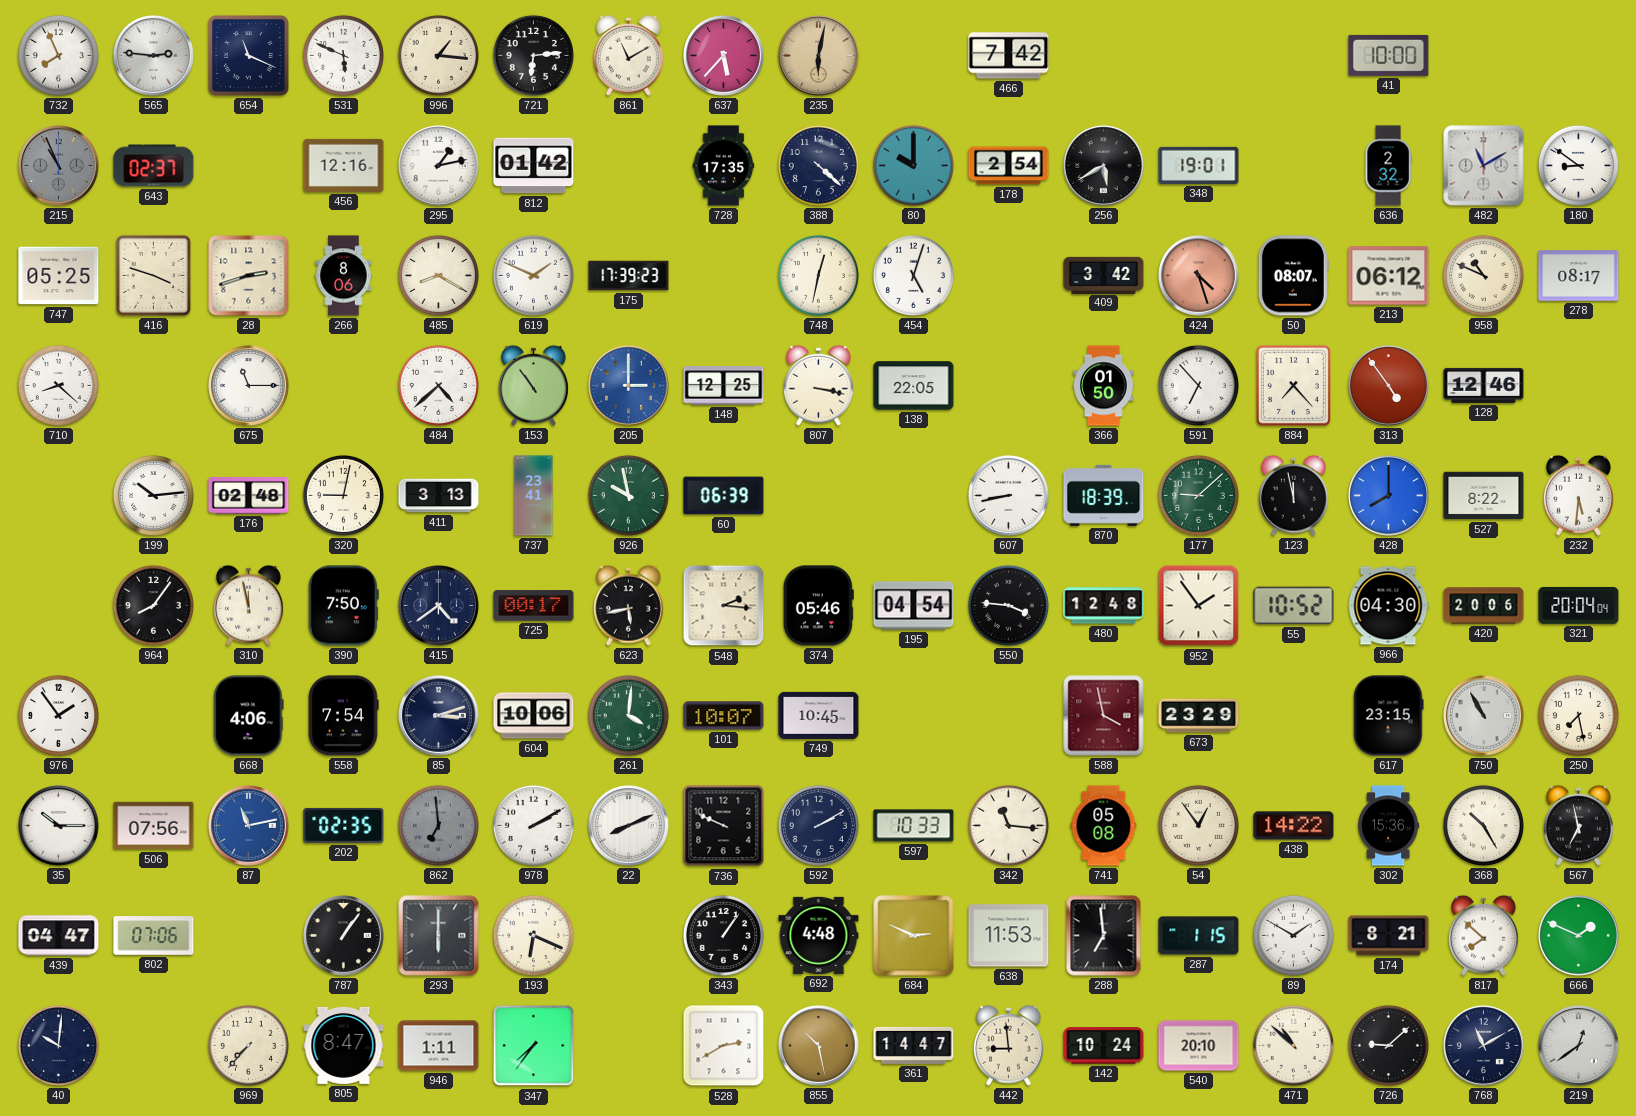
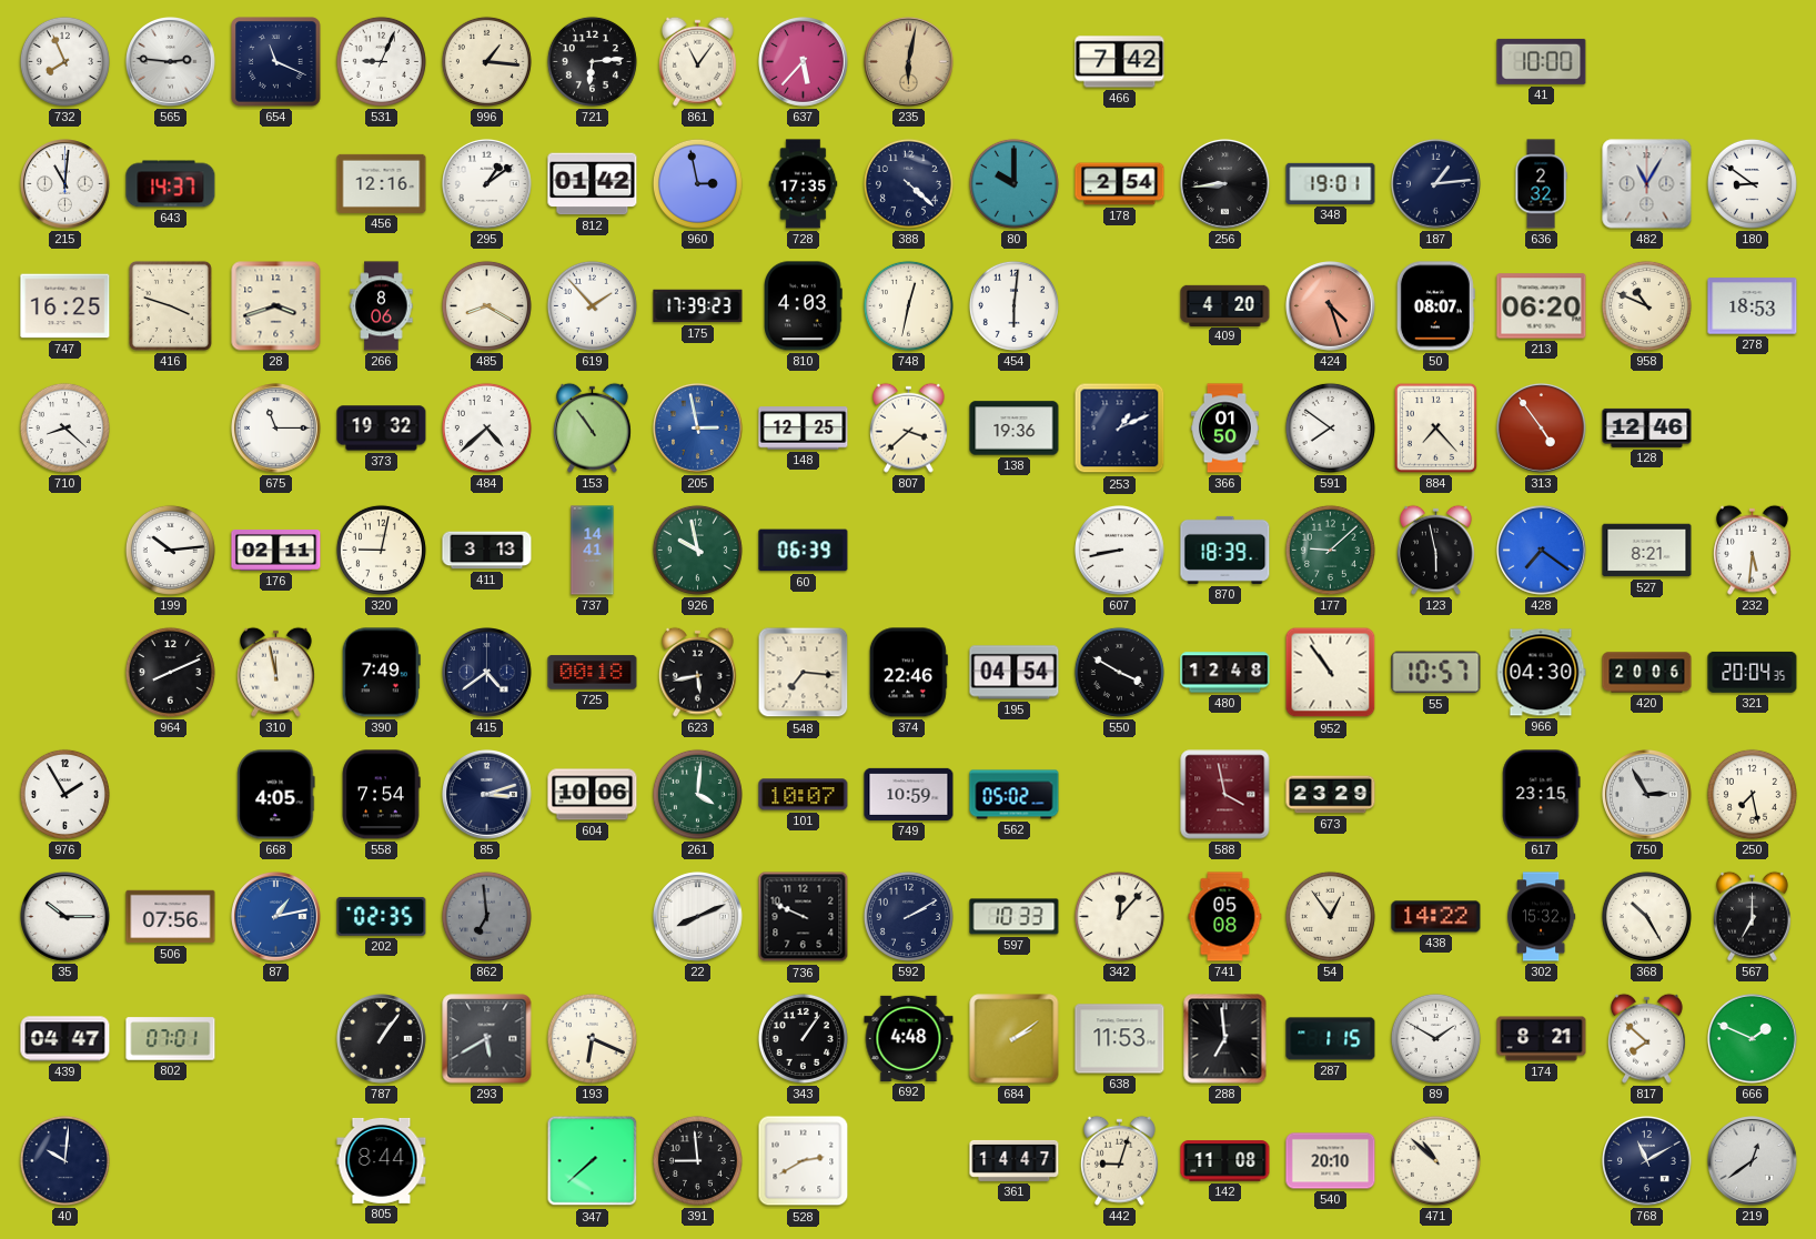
531: 5:49 -> 9:04 (381, 61)
861: 11:10 -> 11:06 (697, 61)
215: 10:56 -> 11:01 (65, 184)
215 dial: grey -> white (65, 184)
643: 02:37 -> 14:37 (171, 184)
295: 1:13 -> 1:09 (487, 184)
960: none -> 2:58 (697, 183)
256: 5:40 -> 8:44 (1225, 184)
187: none -> 1:14 (1436, 184)
482: 11:10 -> 11:05 (1647, 184)
747: 05:25 -> 16:25 (65, 306)
28: 2:42 -> 3:42 (276, 306)
619: 1:49 -> 1:53 (592, 305)
810: none -> 4:03 (804, 306)
454: 5:03 -> 6:01 (1013, 305)
409: 3:42 -> 4:20 (1225, 305)
213: 06:12 -> 06:20 (1542, 306)
278: 08:17 -> 18:53 (1753, 306)
373: none -> 19:32 (382, 429)
205: 3:00 -> 2:58 (698, 429)
807: 3:17 -> 3:38 (908, 427)
138: 22:05 -> 19:36 (1015, 429)
253: none -> 1:11 (1120, 429)
591: 6:53 -> 7:51 (1330, 427)
176: 02:48 -> 02:11 (276, 551)
737: 23:41 -> 14:41 (593, 551)
123: 11:58 -> 5:58 (1435, 550)
428: 8:00 -> 7:21 (1542, 551)
527: 8:22 -> 8:21 (1647, 551)
964: 8:06 -> 8:11 (170, 672)
390: 7:50 -> 7:49 (381, 673)
725: 00:17 -> 00:18 (593, 673)
548: 2:16 -> 7:16 (804, 673)
374: 05:46 -> 22:46 (908, 673)
550: 3:46 -> 3:50 (1119, 672)
952: 1:54 -> 10:54 (1331, 673)
55: 10:52 -> 10:57 (1436, 673)
321: 20:04:04 -> 20:04:35 (1753, 672)
976: 1:54 -> 1:55 (64, 794)
668: 4:06 -> 4:05 (276, 795)
749: 10:45 -> 10:59 (909, 794)
562: none -> 05:02 (1015, 795)
750: 10:55 -> 2:55 (1647, 795)
87: 11:13 -> 1:13 (276, 917)
978: 2:10 -> none (533, 825)
342: 11:16 -> 12:07 (1119, 916)
302: 15:36 -> 15:32 (1541, 917)
567: 6:58 -> 7:00 (1752, 916)
802: 07:06 -> 07:01 (171, 1039)
293: 6:00 -> 5:40 (487, 1039)
684: 2:49 -> 2:09 (1015, 1039)
969: 7:37 -> none (248, 1045)
805: 8:47 -> 8:44 (382, 1160)
946: 1:11 -> none (439, 1046)
347: 7:36 -> 7:38 (593, 1161)
391: none -> 8:59 (697, 1160)
855: 10:28 -> none (819, 1046)
442: 8:59 -> 9:03 (1119, 1160)
142: 10:24 -> 11:08 (1225, 1161)
726: 9:08 -> none (1388, 1045)
